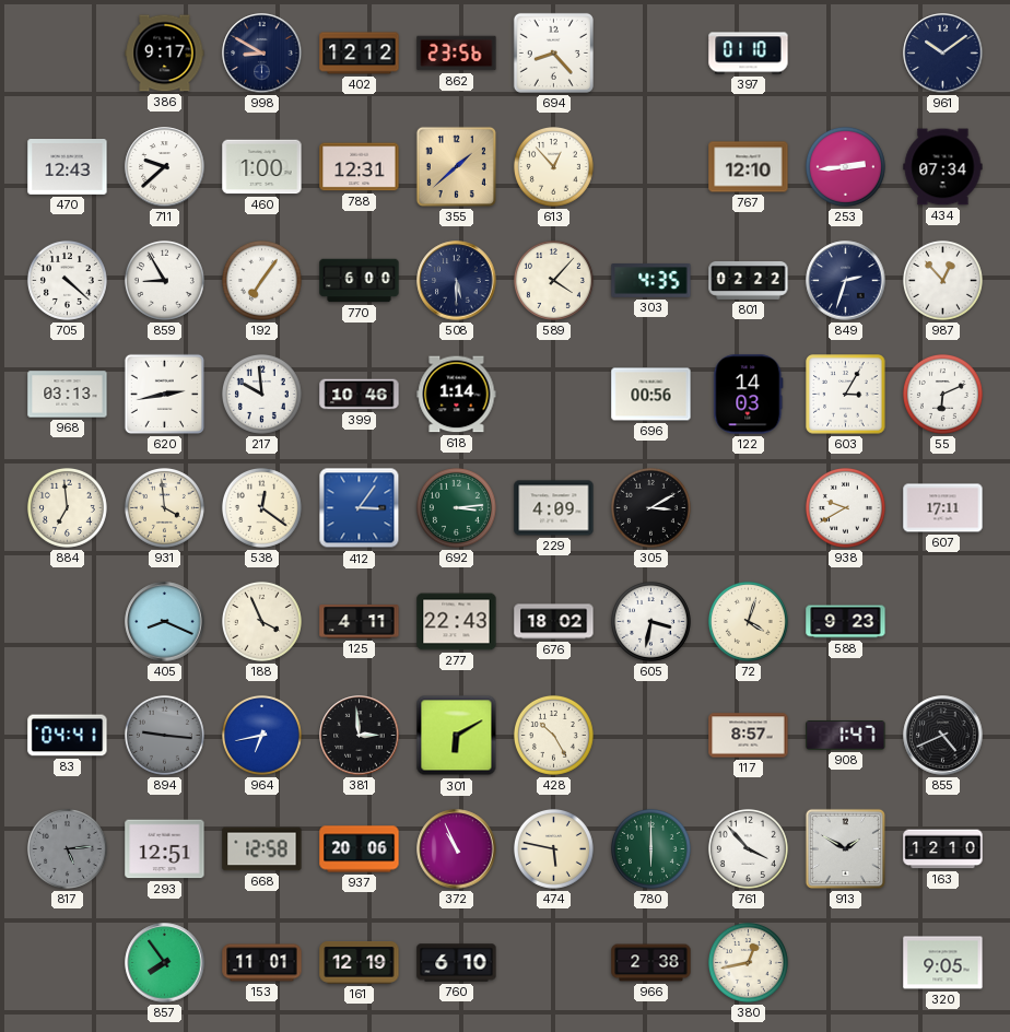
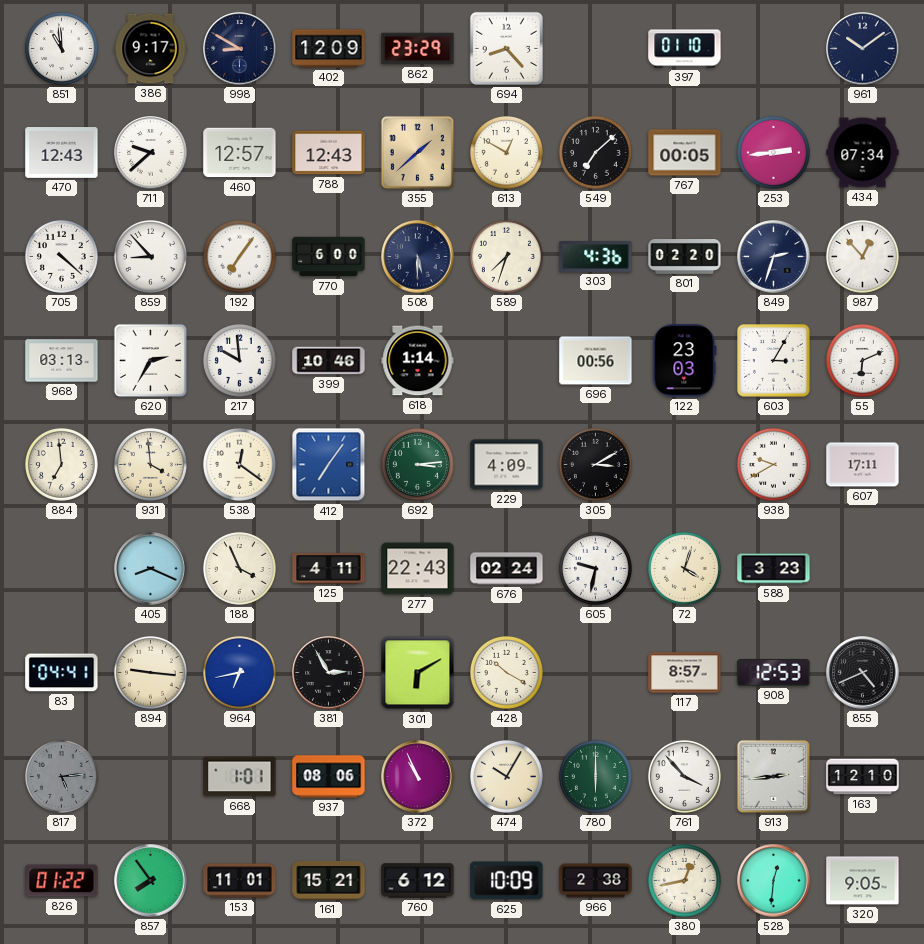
851: none -> 10:59 (61, 48)
402: 12:12 -> 12:09 (329, 49)
862: 23:56 -> 23:29 (418, 49)
460: 1:00 -> 12:57 (240, 153)
788: 12:31 -> 12:43 (329, 153)
613: 12:53 -> 12:50 (506, 152)
549: none -> 7:08 (595, 152)
767: 12:10 -> 00:05 (685, 153)
859: 8:55 -> 8:53 (150, 256)
589: 4:07 -> 7:33 (506, 256)
303: 4:35 -> 4:36 (596, 257)
801: 02:22 -> 02:20 (685, 257)
620: 2:43 -> 2:35 (150, 360)
122: 14:03 -> 23:03 (685, 361)
412: 3:06 -> 7:06 (329, 465)
676: 18:02 -> 02:24 (507, 569)
605: 3:32 -> 9:32 (595, 568)
588: 9:23 -> 3:23 (774, 569)
894 dial: grey -> cream (150, 672)
381: 2:59 -> 2:55 (329, 673)
428: 10:25 -> 10:20 (506, 672)
908: 1:47 -> 12:53 (774, 673)
293: 12:51 -> none (165, 849)
668: 12:58 -> 1:01 (240, 777)
937: 20:06 -> 08:06 (329, 777)
474: 5:47 -> 10:05 (506, 776)
913: 1:50 -> 2:44 (773, 776)
826: none -> 01:22 (62, 881)
161: 12:19 -> 15:21 (329, 881)
760: 6:10 -> 6:12 (418, 881)
625: none -> 10:09 (507, 881)
528: none -> 12:31 (774, 881)
